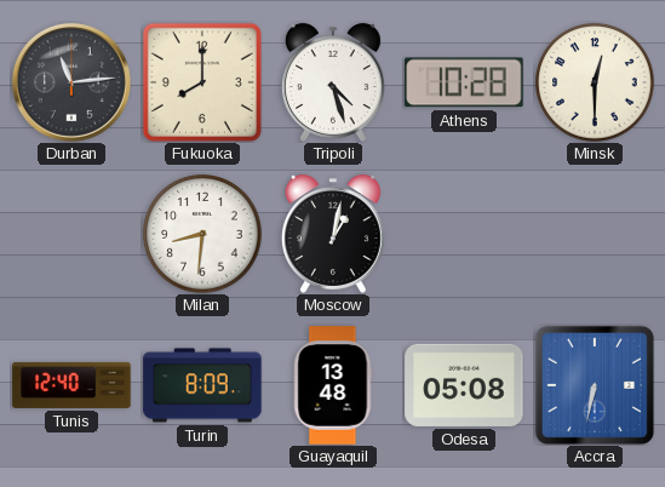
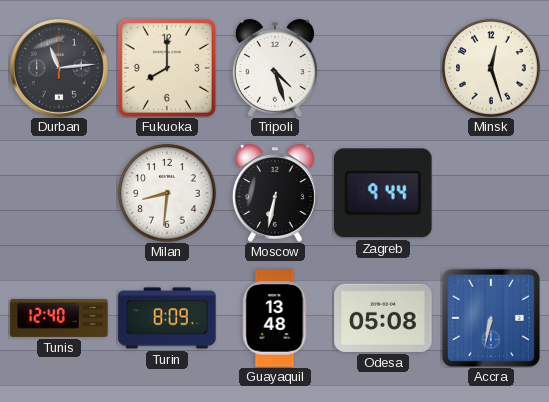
Athens: 10:28 -> none (464, 82)
Minsk: 12:30 -> 12:27 (491, 68)
Moscow: 1:02 -> 6:32 (275, 193)
Zagreb: none -> 9:44 (384, 193)
